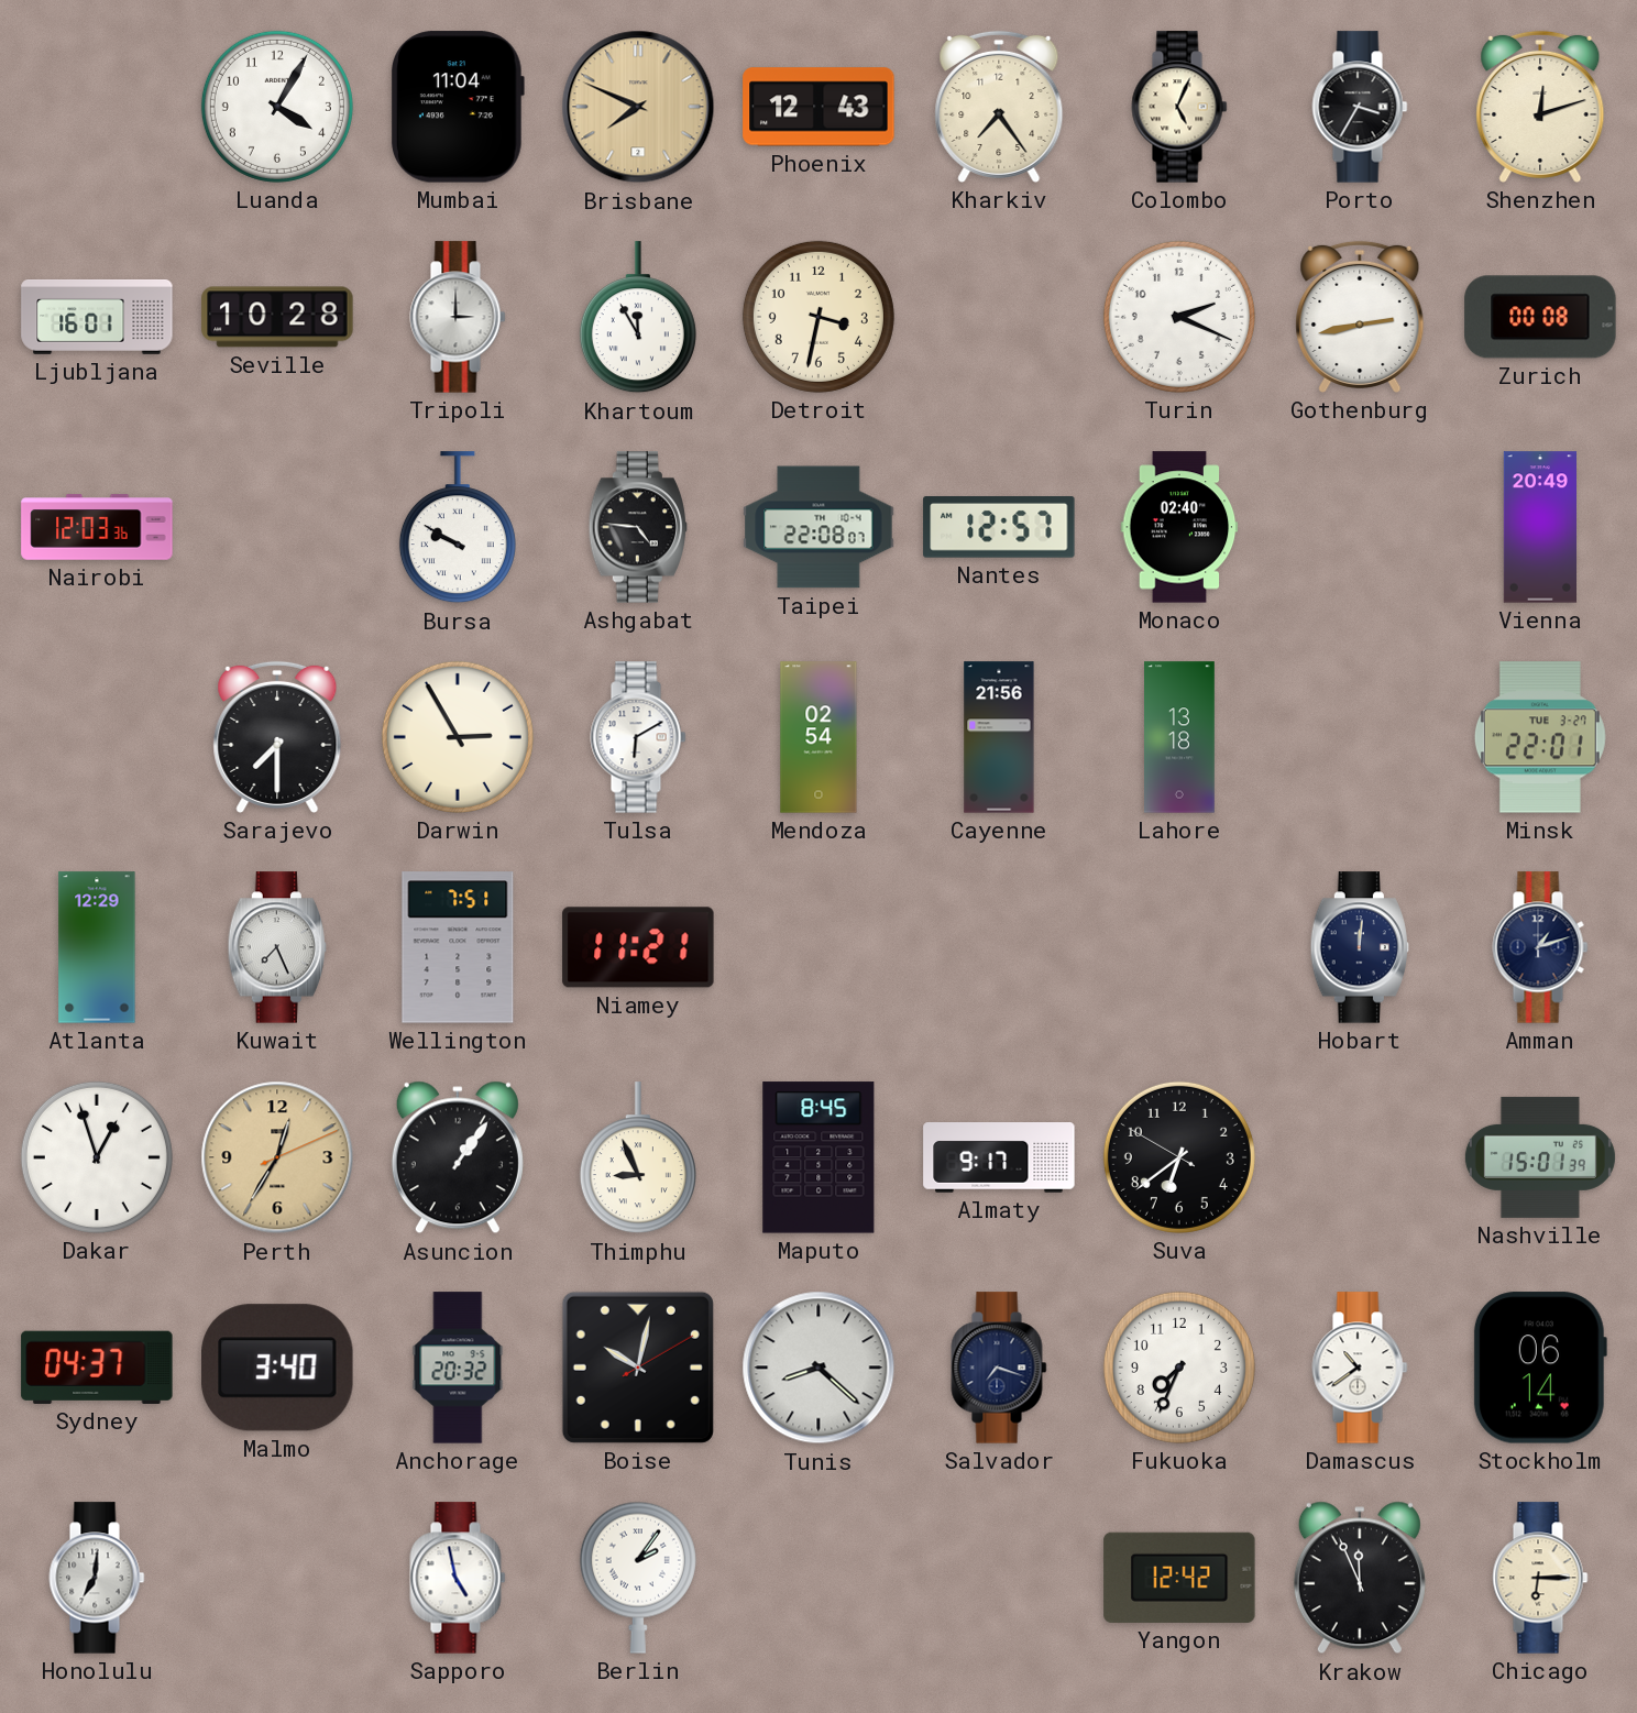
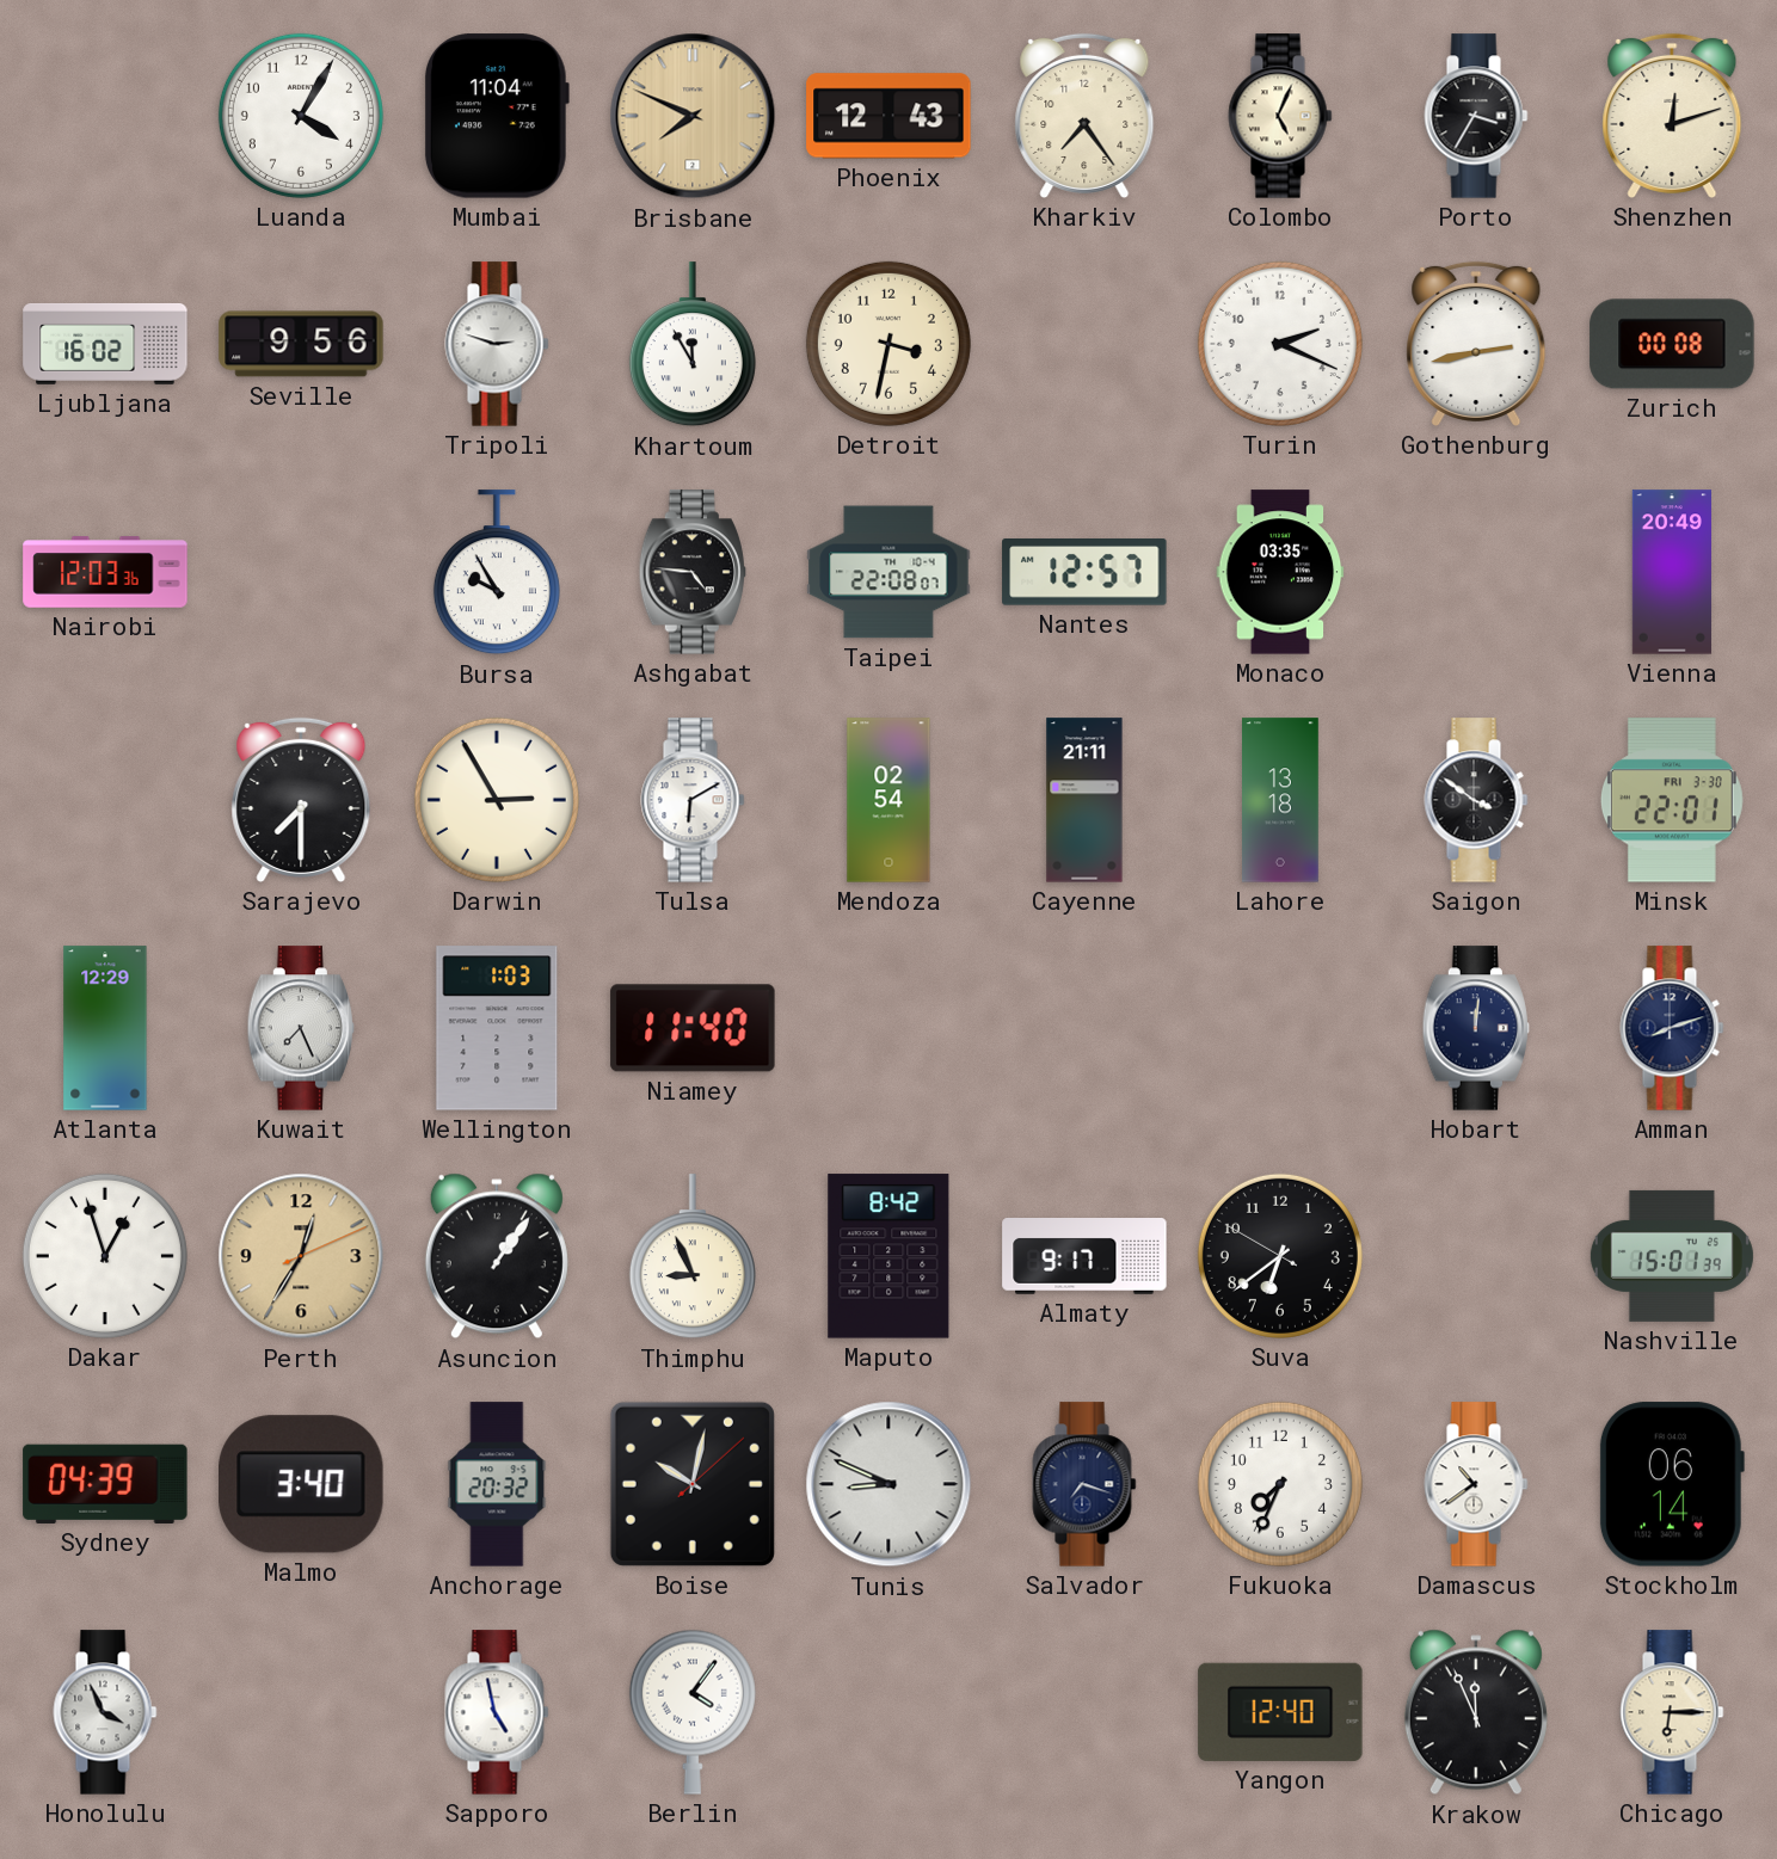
Ljubljana: 16:01 -> 16:02 (105, 344)
Seville: 10:28 -> 9:56 (301, 344)
Tripoli: 3:00 -> 2:48 (497, 344)
Bursa: 9:50 -> 9:55 (497, 573)
Monaco: 02:40 -> 03:35 (1280, 572)
Cayenne: 21:56 -> 21:11 (1084, 800)
Saigon: none -> 3:51 (1476, 800)
Minsk date: TUE 3-27 -> FRI 3-30 (1672, 800)
Wellington: 7:51 -> 1:03 (497, 1028)
Niamey: 11:21 -> 11:40 (693, 1028)
Amman: 1:12 -> 8:12 (1672, 1028)
Maputo: 8:45 -> 8:42 (889, 1256)
Sydney: 04:37 -> 04:39 (105, 1484)
Boise: 10:02:10 -> 10:02:08 (693, 1484)
Tunis: 8:22 -> 8:49 (889, 1484)
Honolulu: 7:01 -> 3:56 (105, 1712)
Berlin: 2:06 -> 4:06 (693, 1712)
Yangon: 12:42 -> 12:40 (1280, 1712)
